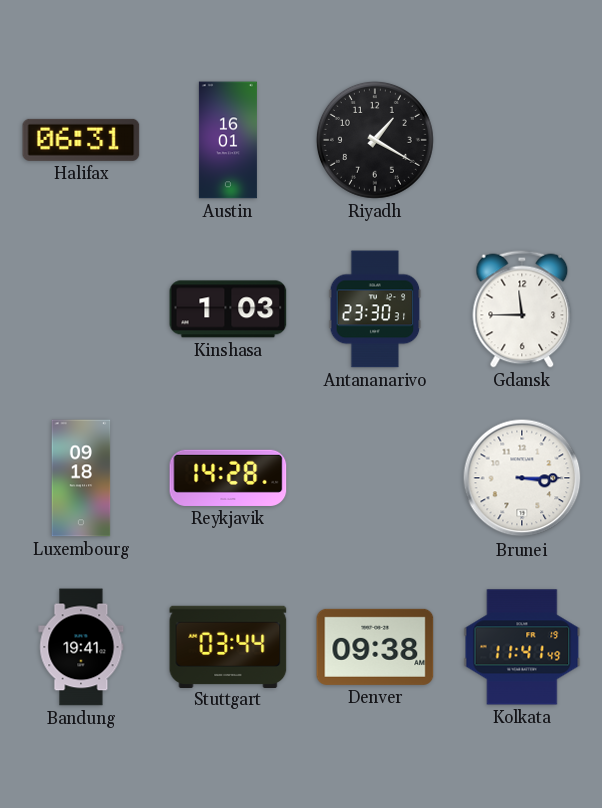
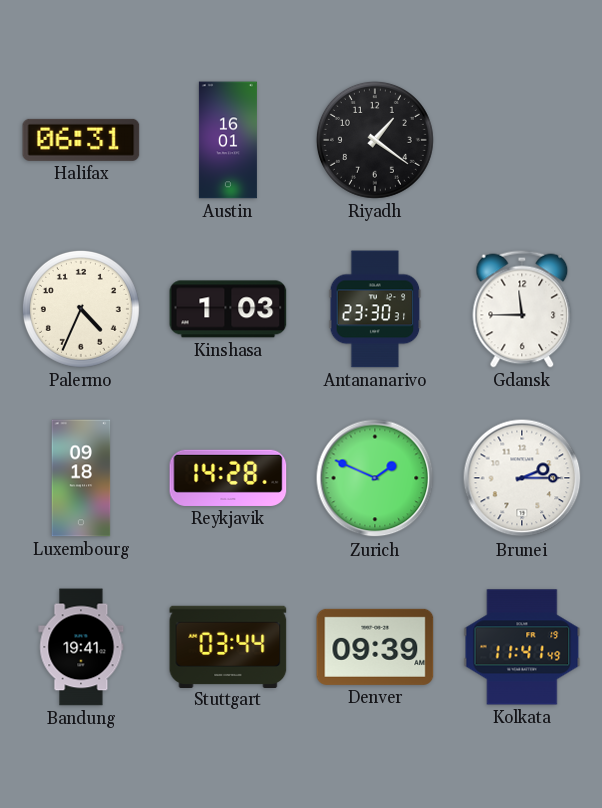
Riyadh: 1:20 -> 1:21 (375, 140)
Palermo: none -> 4:34 (81, 309)
Zurich: none -> 1:49 (375, 478)
Brunei: 3:15 -> 2:15 (522, 478)
Denver: 09:38 -> 09:39 (375, 647)
